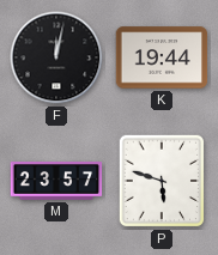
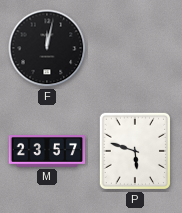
K: 19:44 -> none (162, 57)
